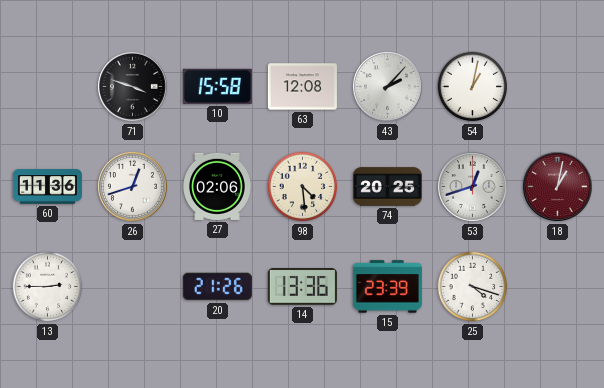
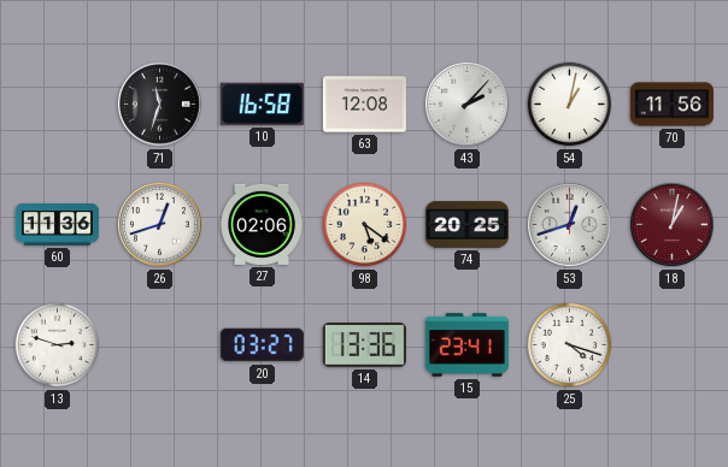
71: 3:48 -> 11:33 (160, 105)
10: 15:58 -> 16:58 (262, 104)
70: none -> 11:56 (671, 105)
98: 4:29 -> 5:21 (365, 225)
13: 2:45 -> 2:48 (58, 345)
20: 21:26 -> 03:27 (262, 345)
15: 23:39 -> 23:41 (466, 345)
